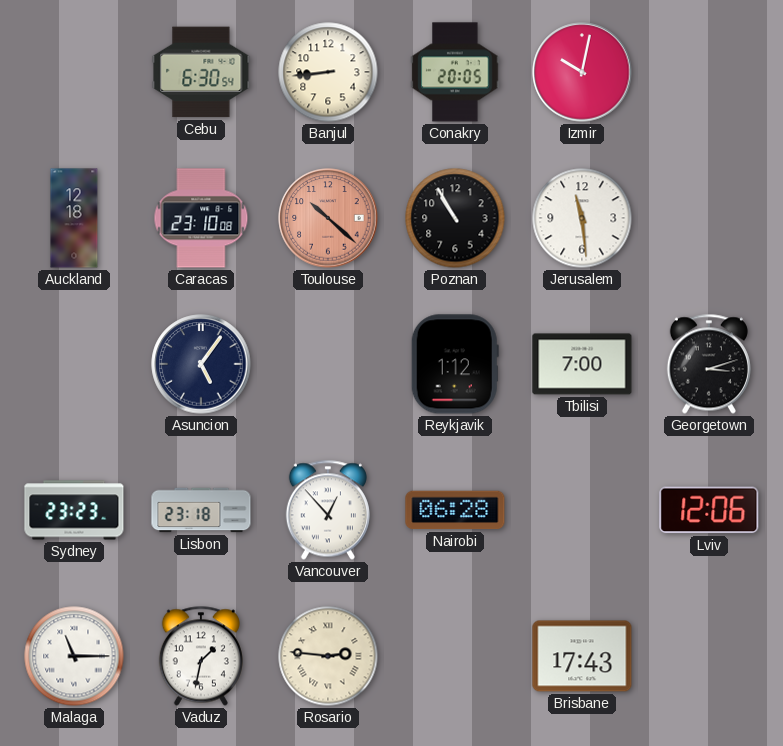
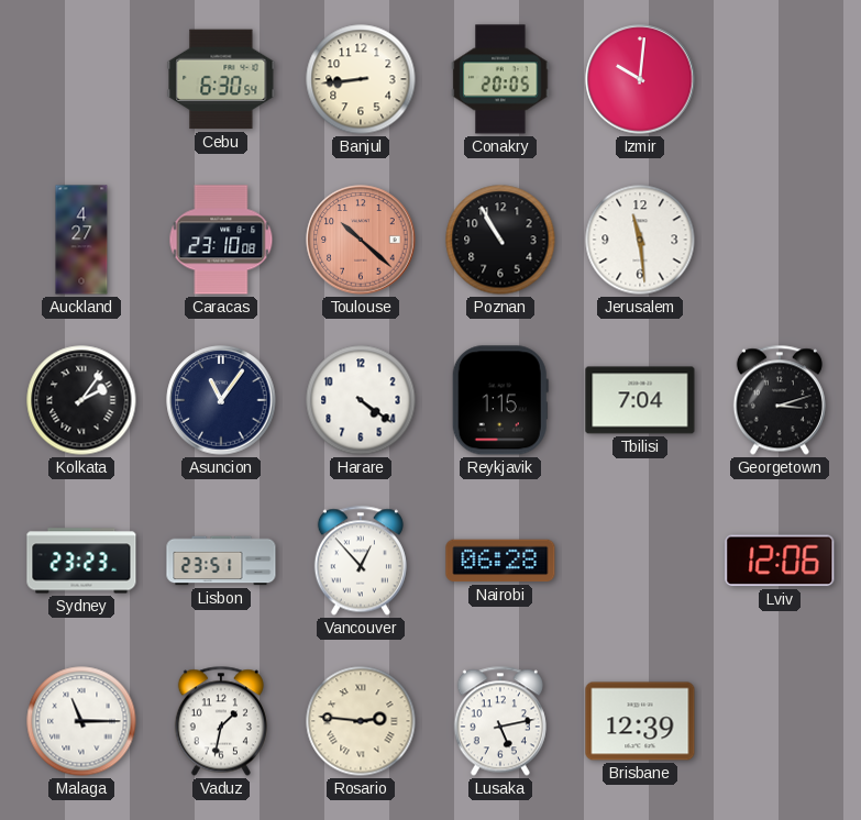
Izmir: 10:02 -> 10:01 (640, 79)
Auckland: 12:18 -> 4:27 (81, 240)
Kolkata: none -> 2:06 (81, 400)
Asuncion: 5:06 -> 11:06 (221, 400)
Harare: none -> 4:21 (361, 400)
Reykjavik: 1:12 -> 1:15 (500, 400)
Tbilisi: 7:00 -> 7:04 (640, 400)
Lisbon: 23:18 -> 23:51 (221, 561)
Lusaka: none -> 5:13 (500, 721)
Brisbane: 17:43 -> 12:39 (640, 721)
